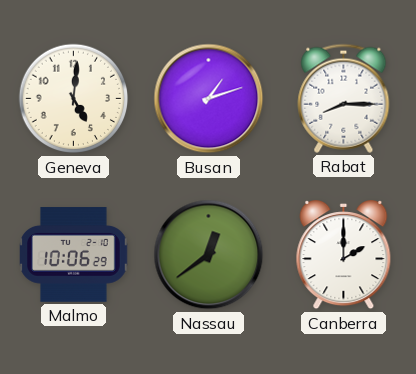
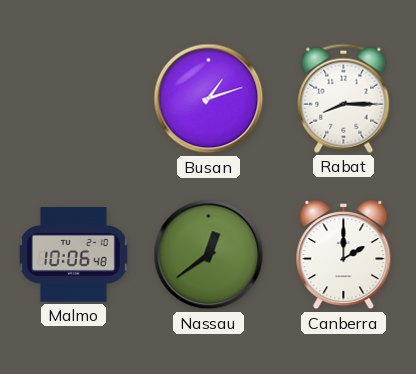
Geneva: 5:01 -> none (74, 99)
Malmo: 10:06:29 -> 10:06:48 (74, 255)
